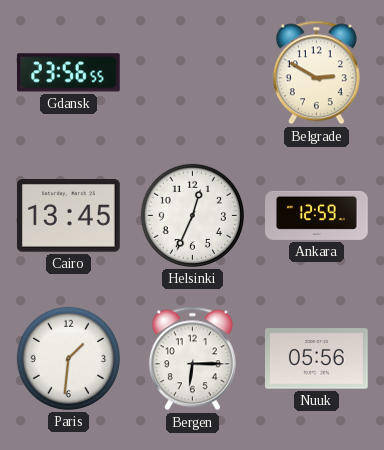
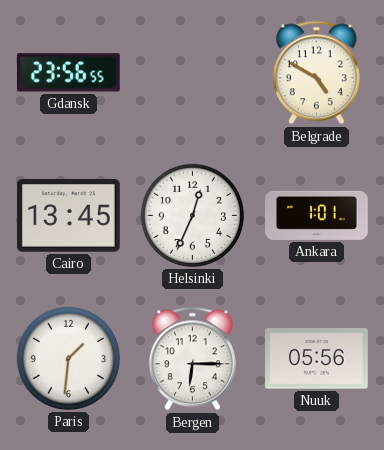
Belgrade: 2:50 -> 4:50 (316, 73)
Ankara: 12:59 -> 1:01 (317, 215)
